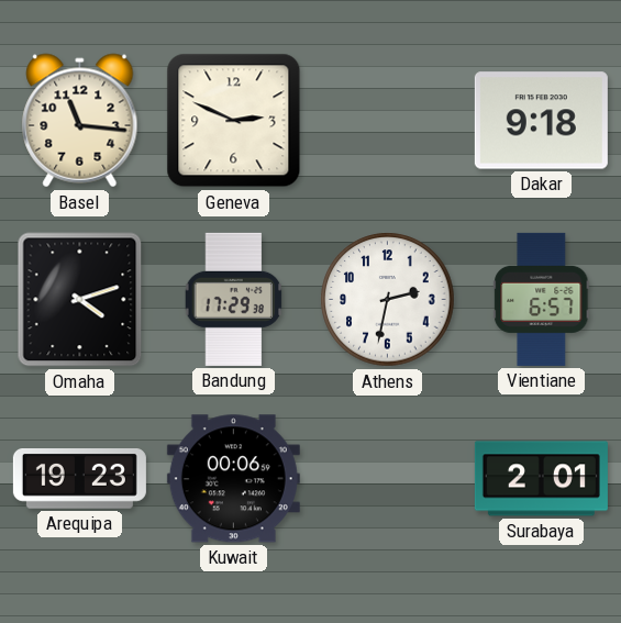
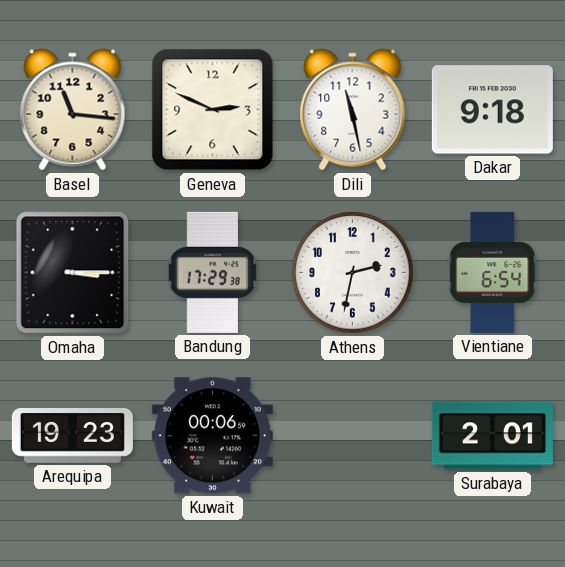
Dili: none -> 11:28 (353, 110)
Omaha: 4:12 -> 3:15 (73, 273)
Vientiane: 6:57 -> 6:54 (493, 272)
